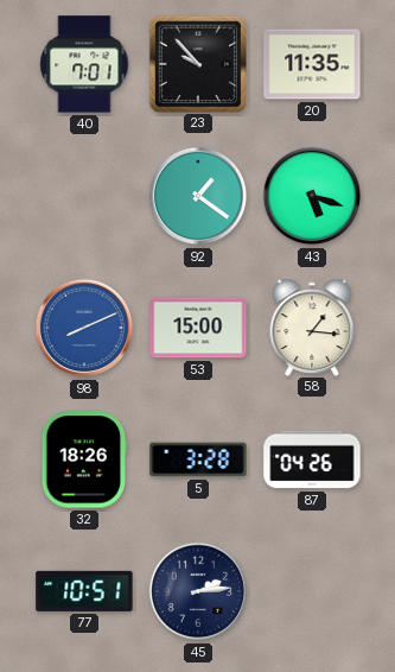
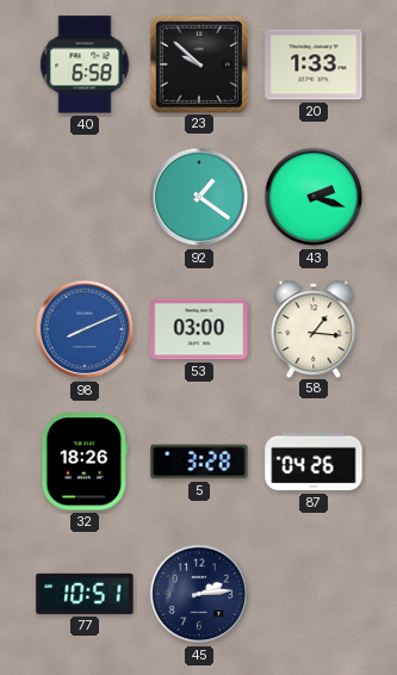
40: 7:01 -> 6:58 (85, 64)
23: 9:53 -> 9:52 (198, 63)
20: 11:35 -> 1:33 (314, 64)
43: 5:18 -> 2:18 (314, 197)
53: 15:00 -> 03:00 (199, 329)
